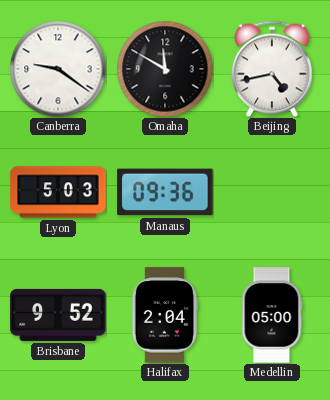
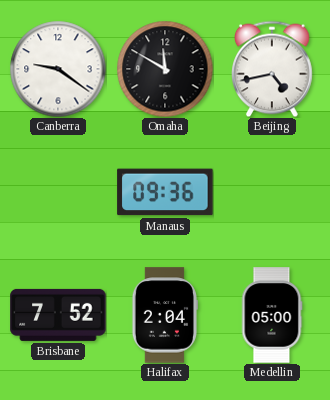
Lyon: 5:03 -> none (58, 192)
Brisbane: 9:52 -> 7:52 (58, 315)
